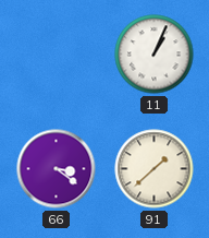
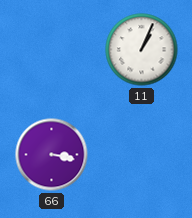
66: 3:21 -> 3:17 (52, 155)
91: 1:38 -> none (155, 169)
